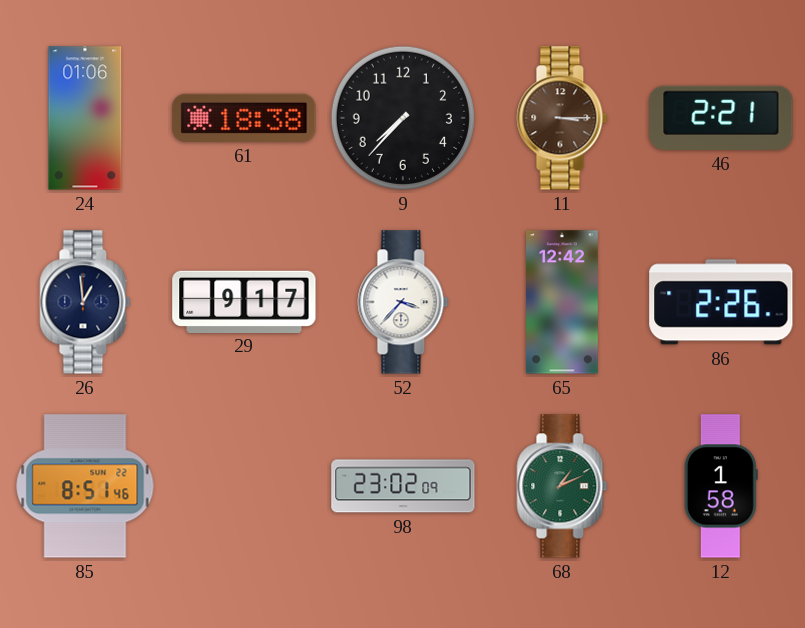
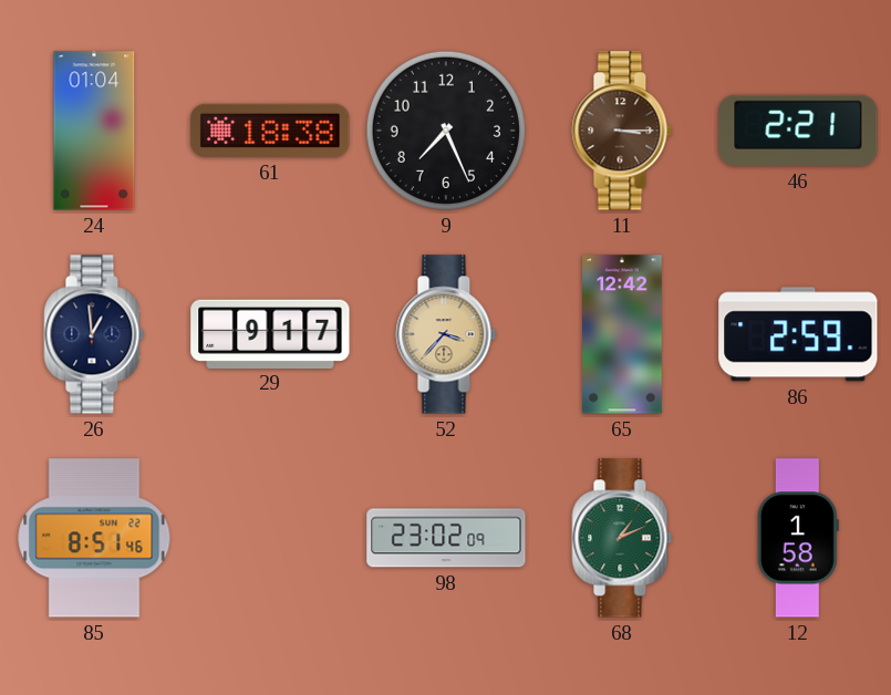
24: 01:06 -> 01:04 (94, 131)
9: 7:37 -> 7:26 (446, 131)
52 dial: white -> champagne (446, 334)
86: 2:26 -> 2:59 (798, 334)
